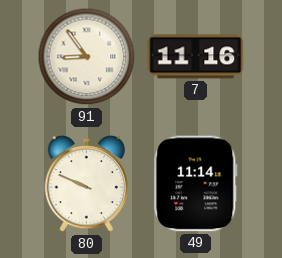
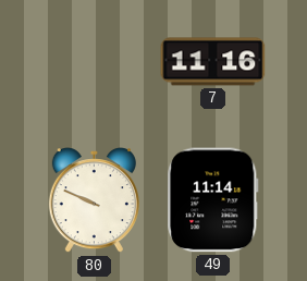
91: 8:54 -> none (87, 57)
